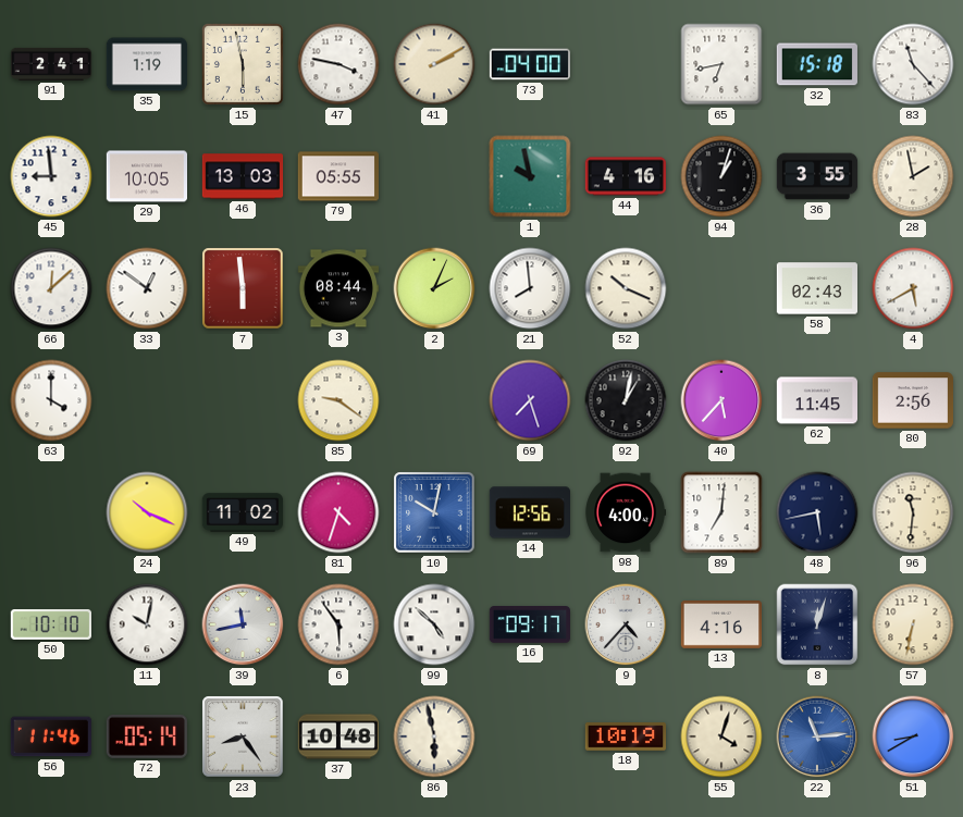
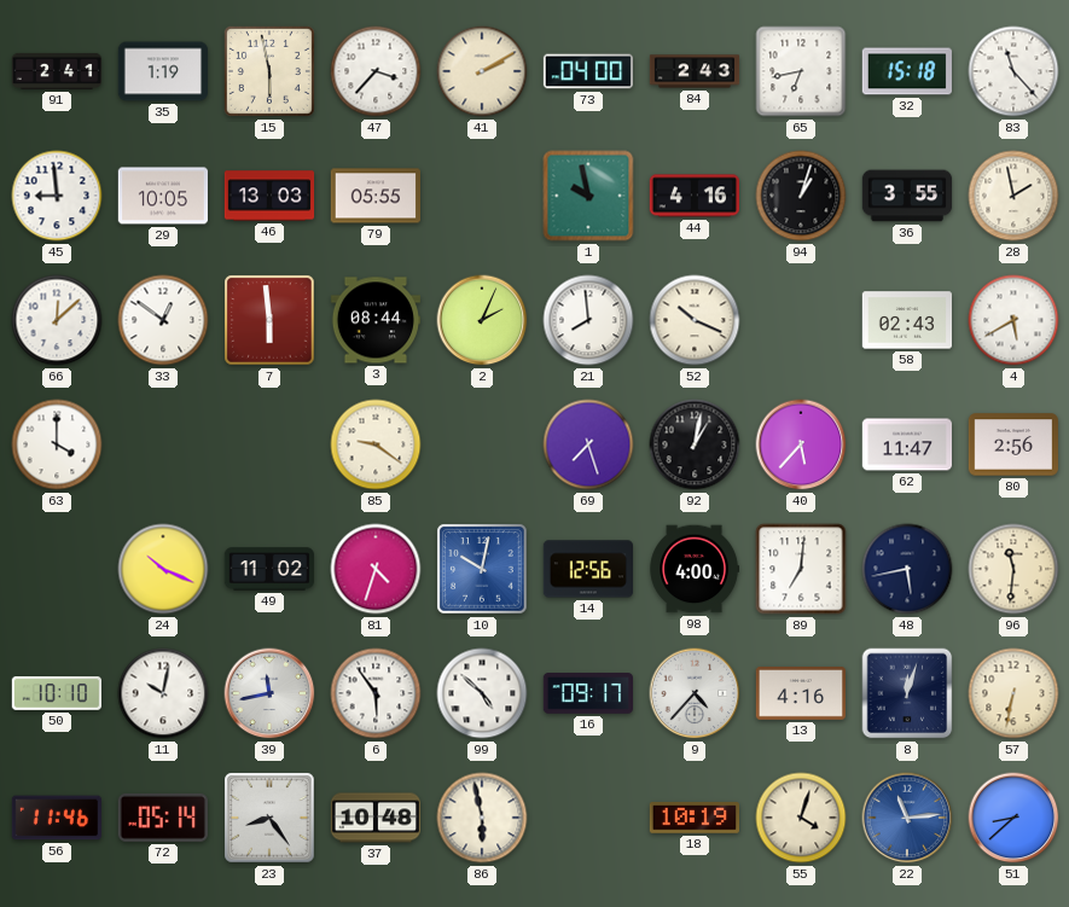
47: 3:47 -> 3:37 (376, 71)
84: none -> 2:43 (695, 71)
62: 11:45 -> 11:47 (906, 444)
51: 8:40 -> 8:38 (1013, 818)
